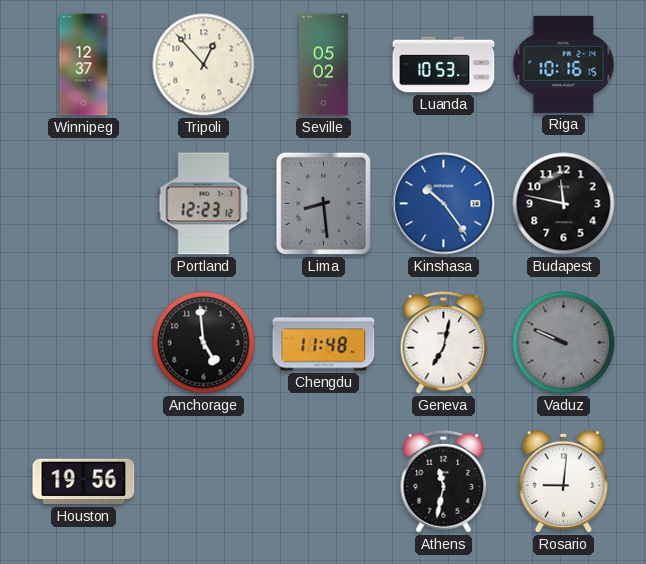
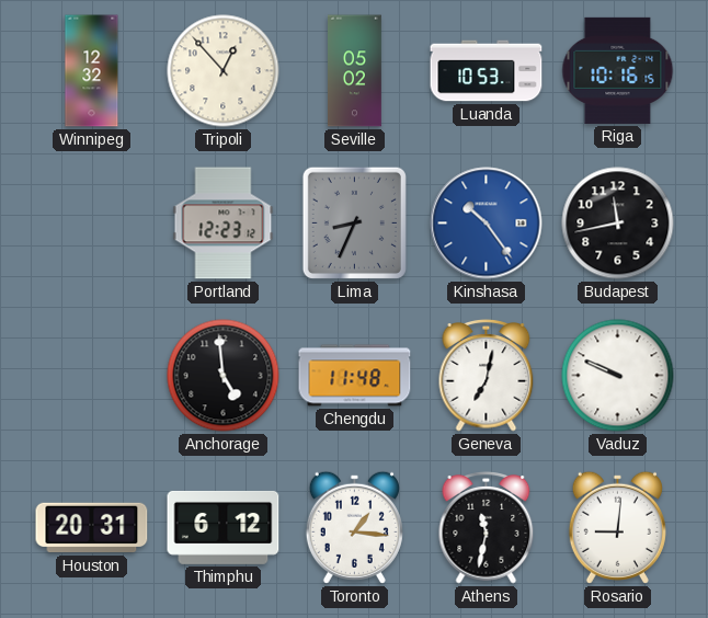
Winnipeg: 12:37 -> 12:32 (92, 71)
Lima: 8:29 -> 8:34 (354, 222)
Budapest: 11:47 -> 11:43 (618, 224)
Vaduz dial: grey -> white (618, 376)
Houston: 19:56 -> 20:31 (92, 528)
Thimphu: none -> 6:12 (224, 527)
Toronto: none -> 1:16 (354, 527)
